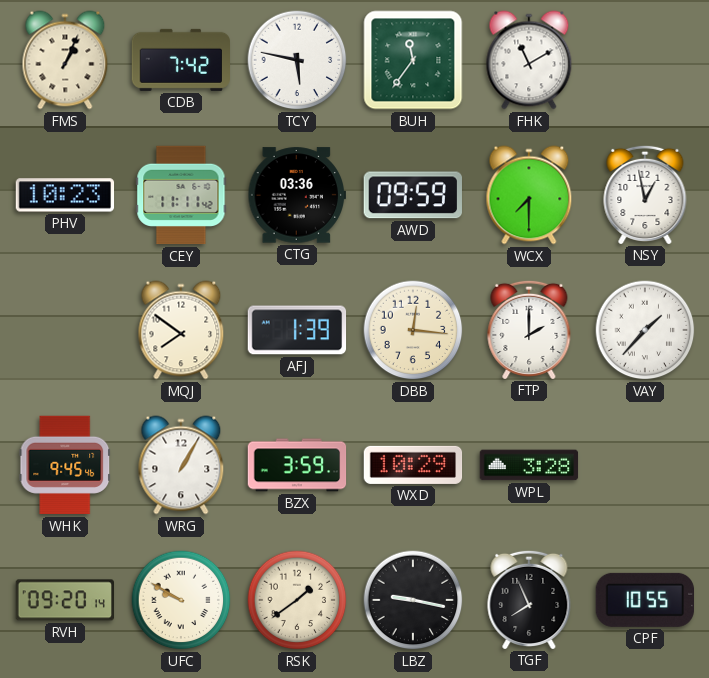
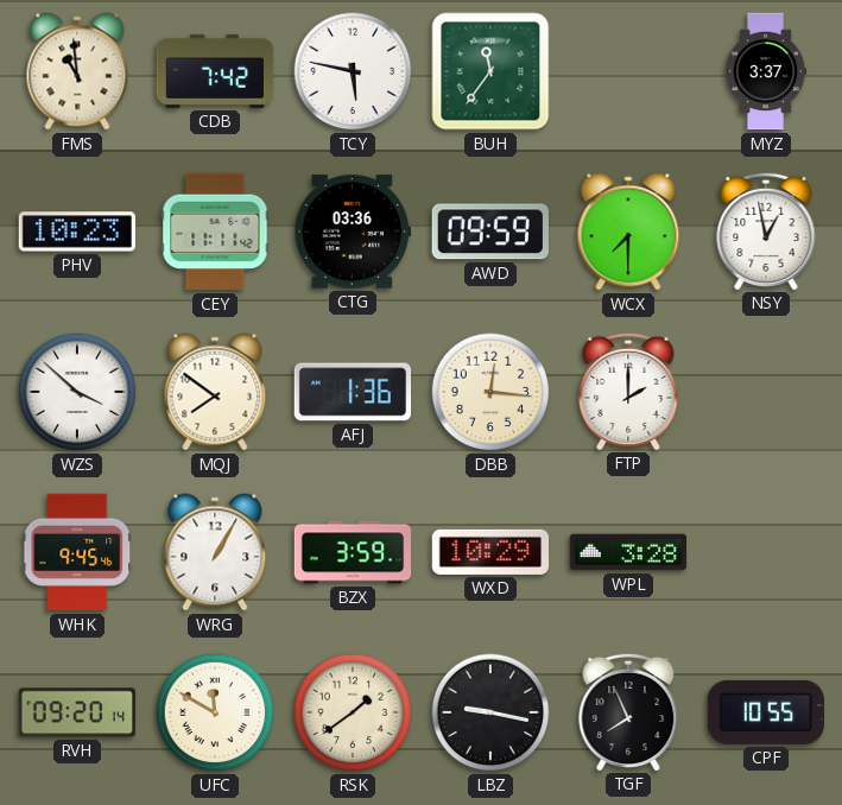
FMS: 1:04 -> 10:59 (77, 71)
FHK: 11:10 -> none (529, 60)
MYZ: none -> 3:37 (766, 71)
WZS: none -> 3:52 (77, 392)
AFJ: 1:39 -> 1:36 (353, 392)
VAY: 1:37 -> none (645, 330)
UFC: 9:50 -> 11:50 (215, 712)
